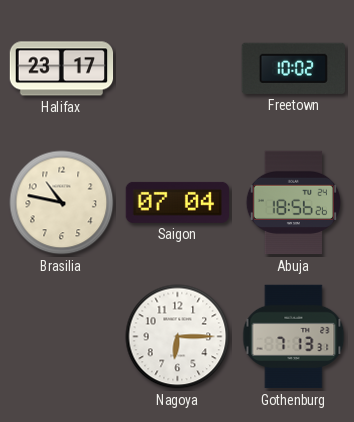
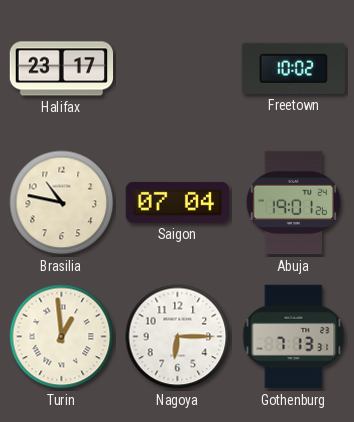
Abuja: 18:56 -> 19:01 (293, 203)
Turin: none -> 12:59 (62, 337)
